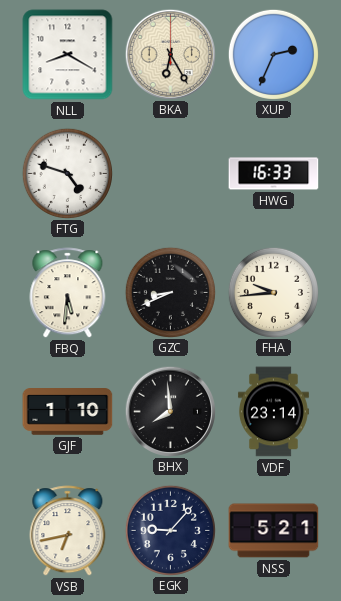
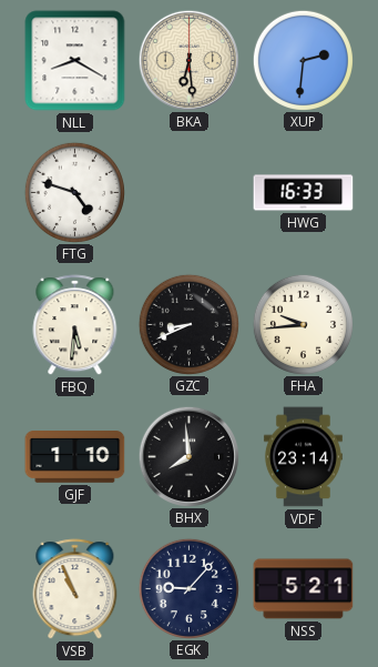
BKA: 6:25 -> 6:29 (188, 60)
XUP: 2:34 -> 2:31 (303, 60)
VSB: 6:43 -> 10:56 (75, 589)
